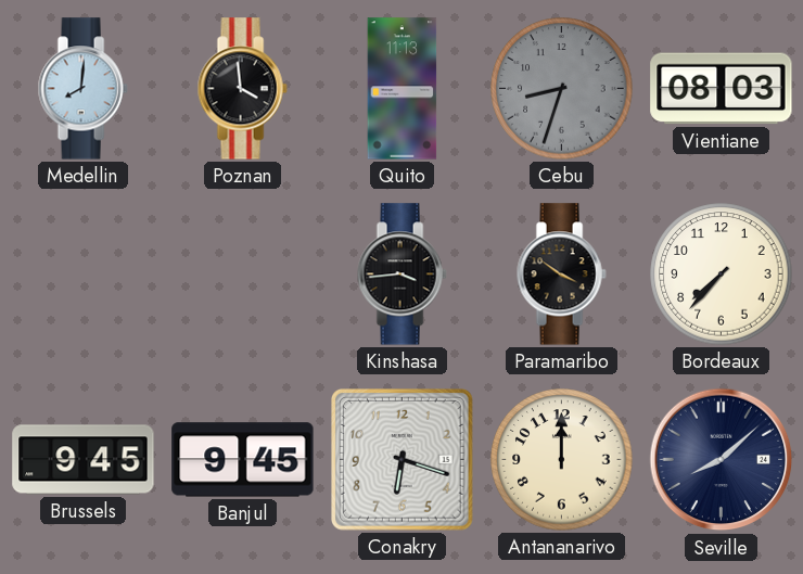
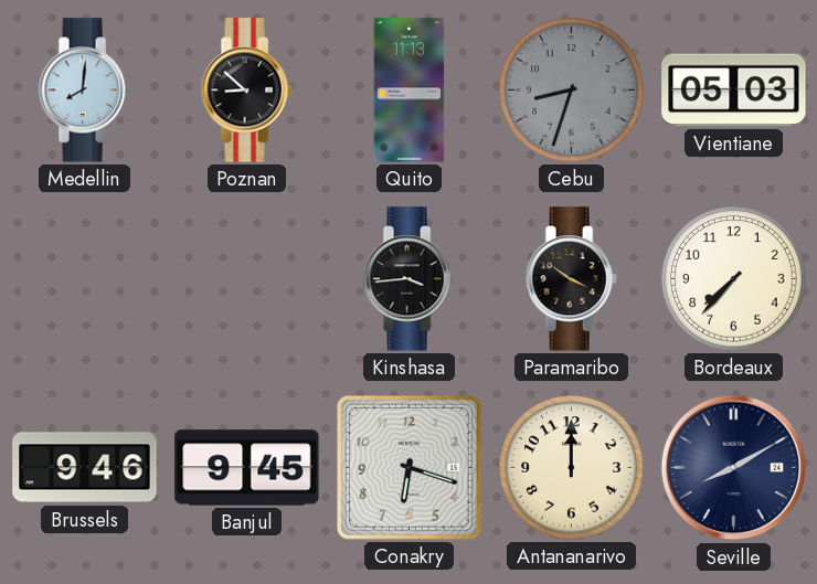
Poznan: 3:59 -> 8:52 (246, 91)
Vientiane: 08:03 -> 05:03 (734, 91)
Brussels: 9:45 -> 9:46 (85, 468)
Seville: 8:08 -> 8:10 (734, 468)
